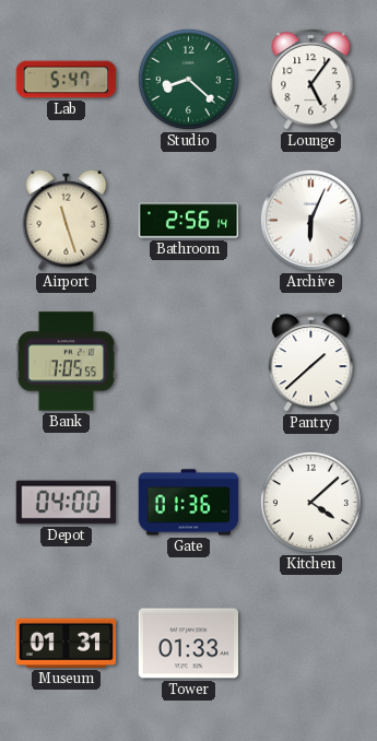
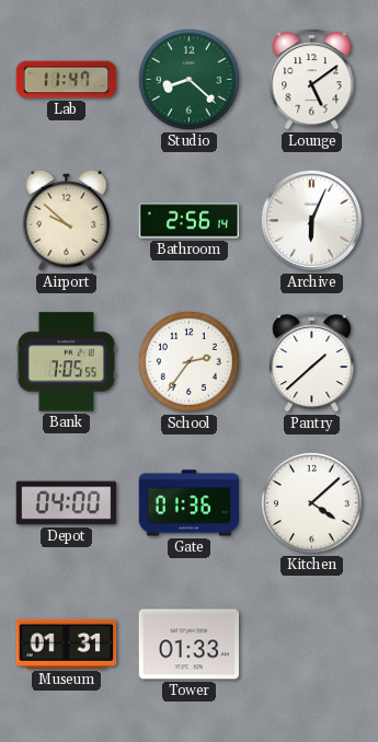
Lab: 5:47 -> 11:47 (67, 80)
Lounge: 5:06 -> 5:09 (312, 80)
Airport: 11:27 -> 9:52 (67, 220)
School: none -> 2:36 (188, 361)
